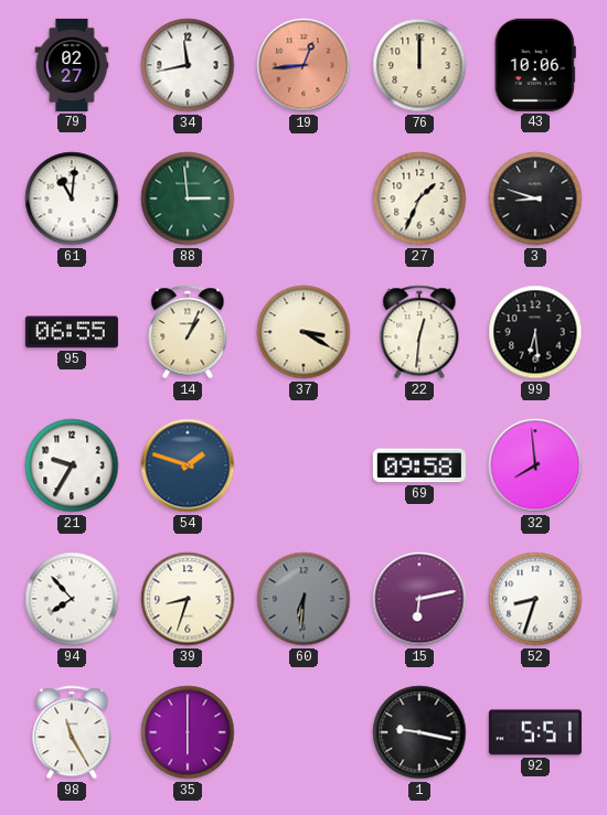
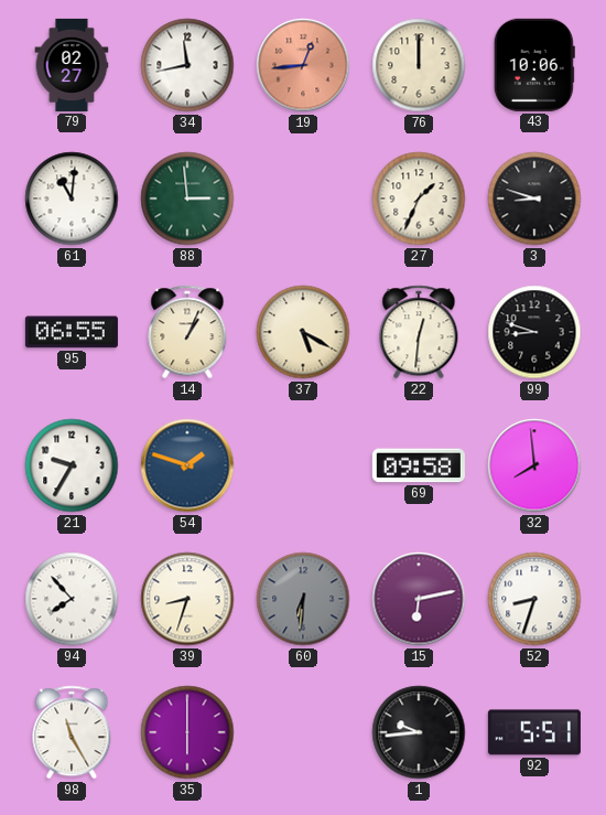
37: 3:20 -> 5:20 (303, 332)
99: 6:29 -> 8:48 (534, 332)
1: 9:17 -> 9:44 (419, 732)
